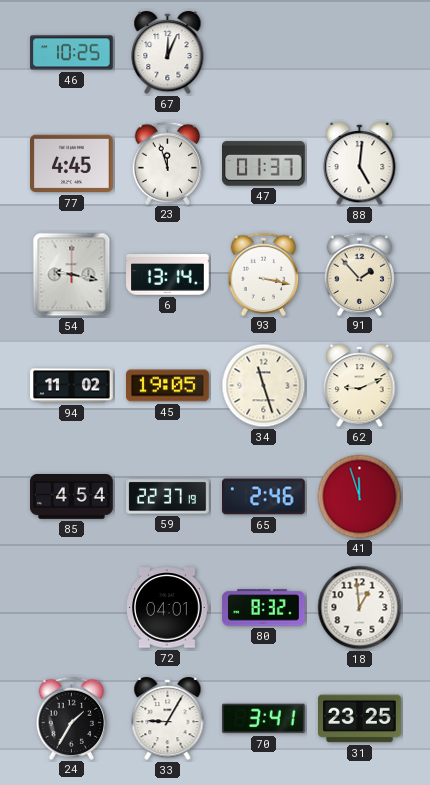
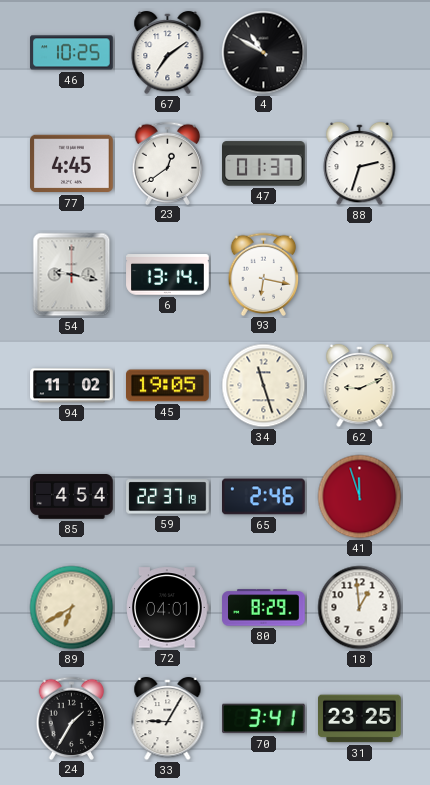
67: 12:04 -> 7:09 (168, 53)
4: none -> 10:50 (264, 53)
23: 11:57 -> 12:39 (168, 163)
88: 5:01 -> 2:33 (360, 164)
93: 3:17 -> 6:17 (264, 274)
91: 1:53 -> none (360, 274)
89: none -> 6:40 (72, 608)
80: 8:32 -> 8:29 (264, 608)
